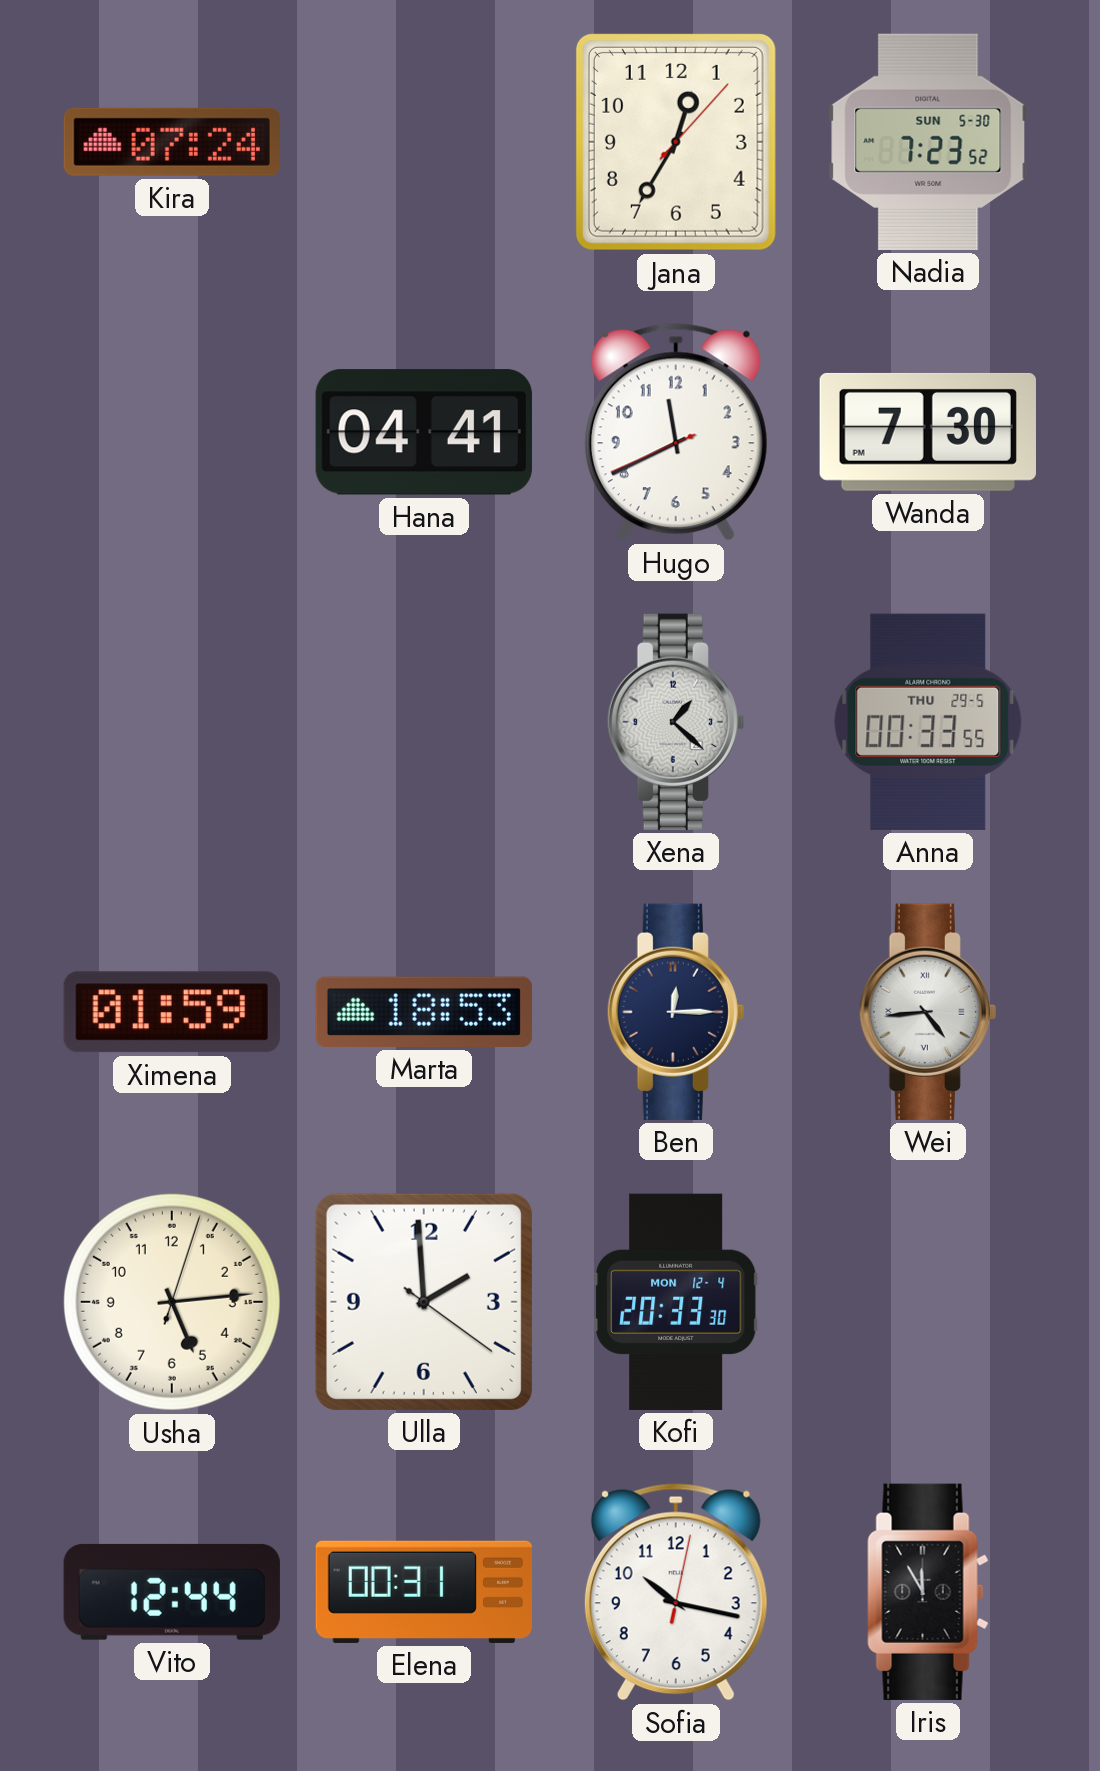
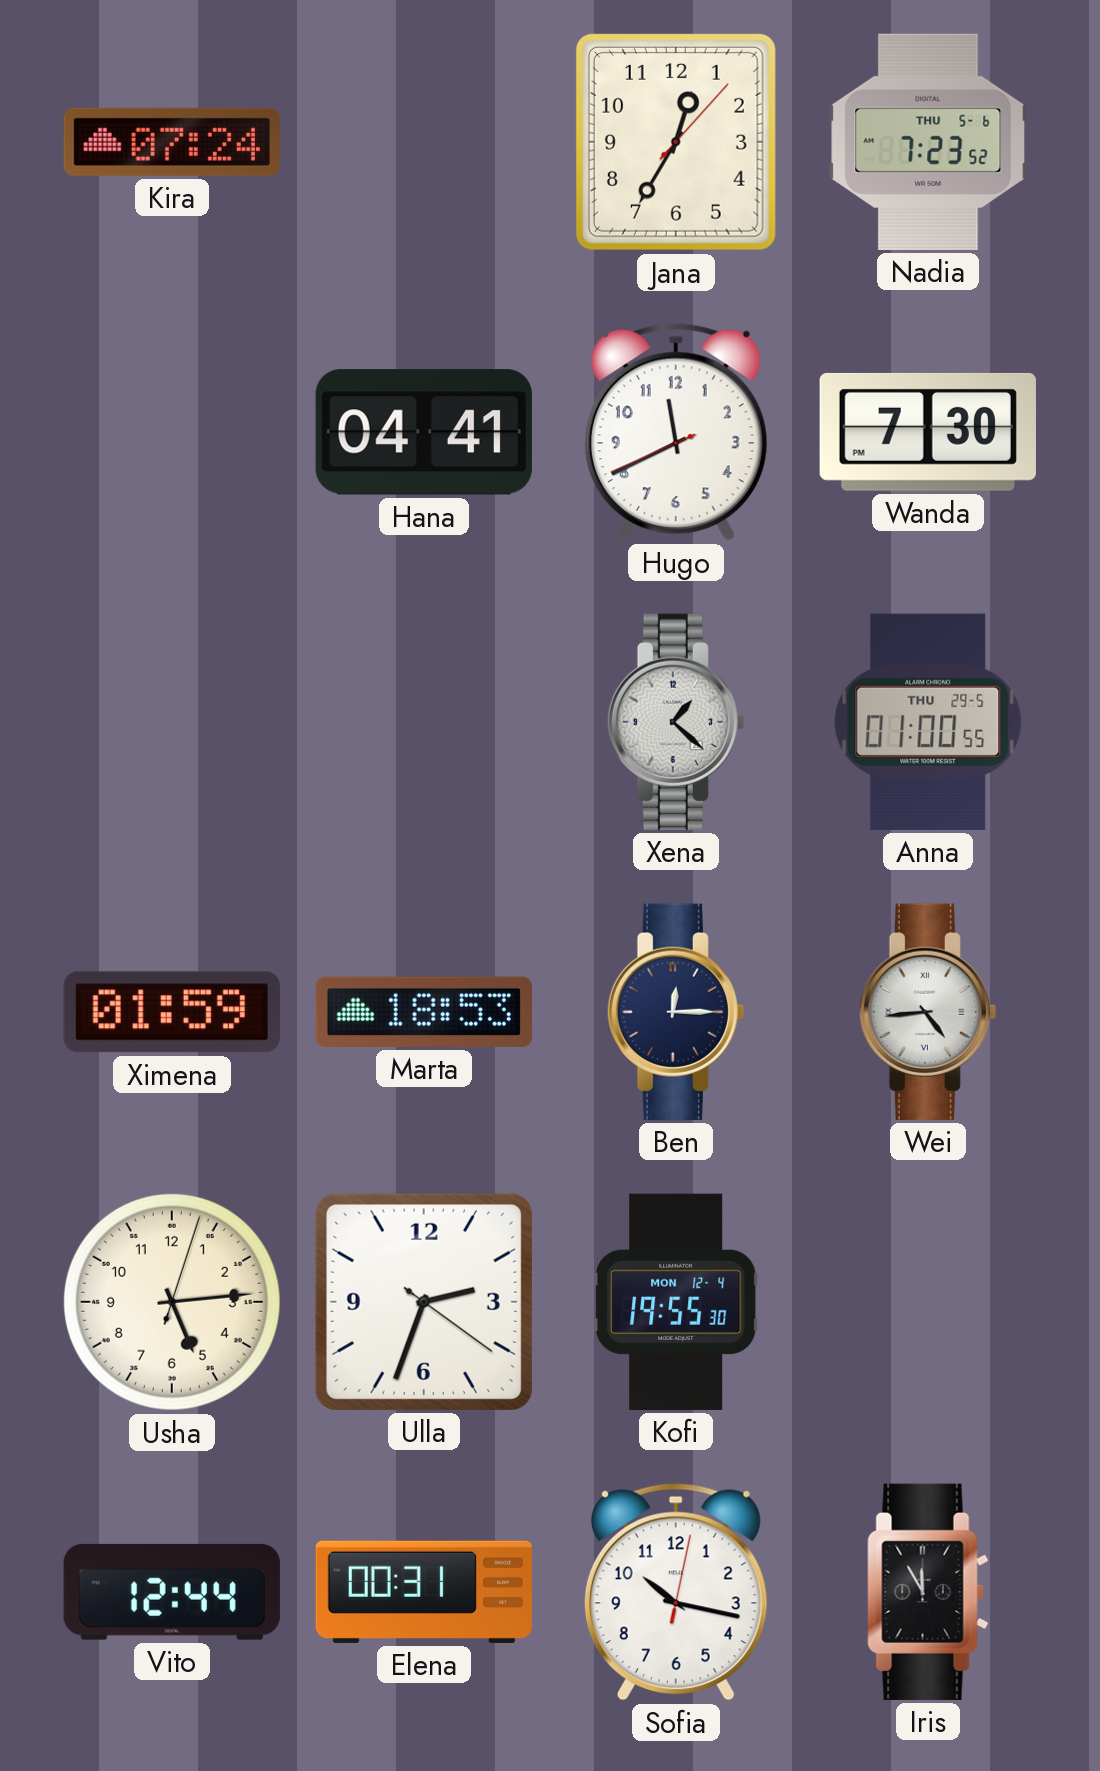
Nadia date: SUN 5-30 -> THU 5-6 (928, 142)
Anna: 00:33 -> 01:00 (928, 722)
Ulla: 1:59 -> 2:33 (424, 1302)
Kofi: 20:33 -> 19:55 (677, 1302)
